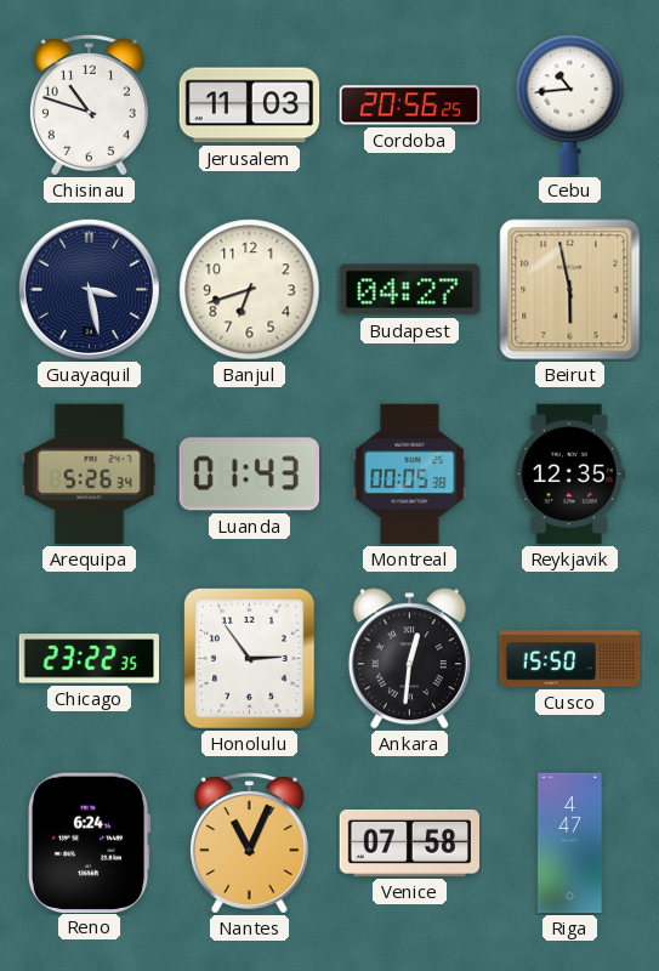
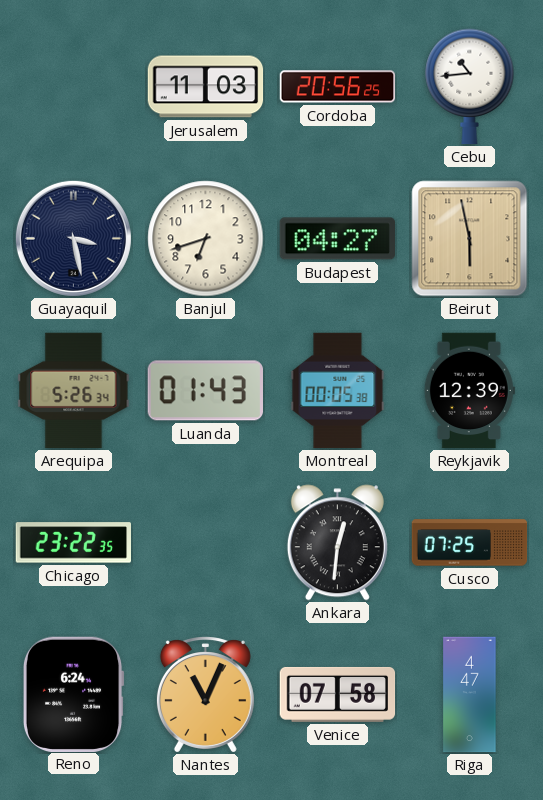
Chisinau: 10:48 -> none (89, 106)
Reykjavik: 12:35 -> 12:39 (469, 391)
Honolulu: 2:54 -> none (250, 659)
Cusco: 15:50 -> 07:25 (470, 543)
